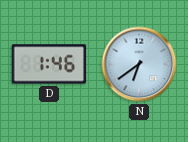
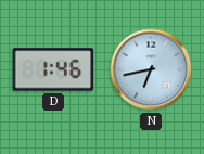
N: 6:39 -> 6:43 (151, 69)
